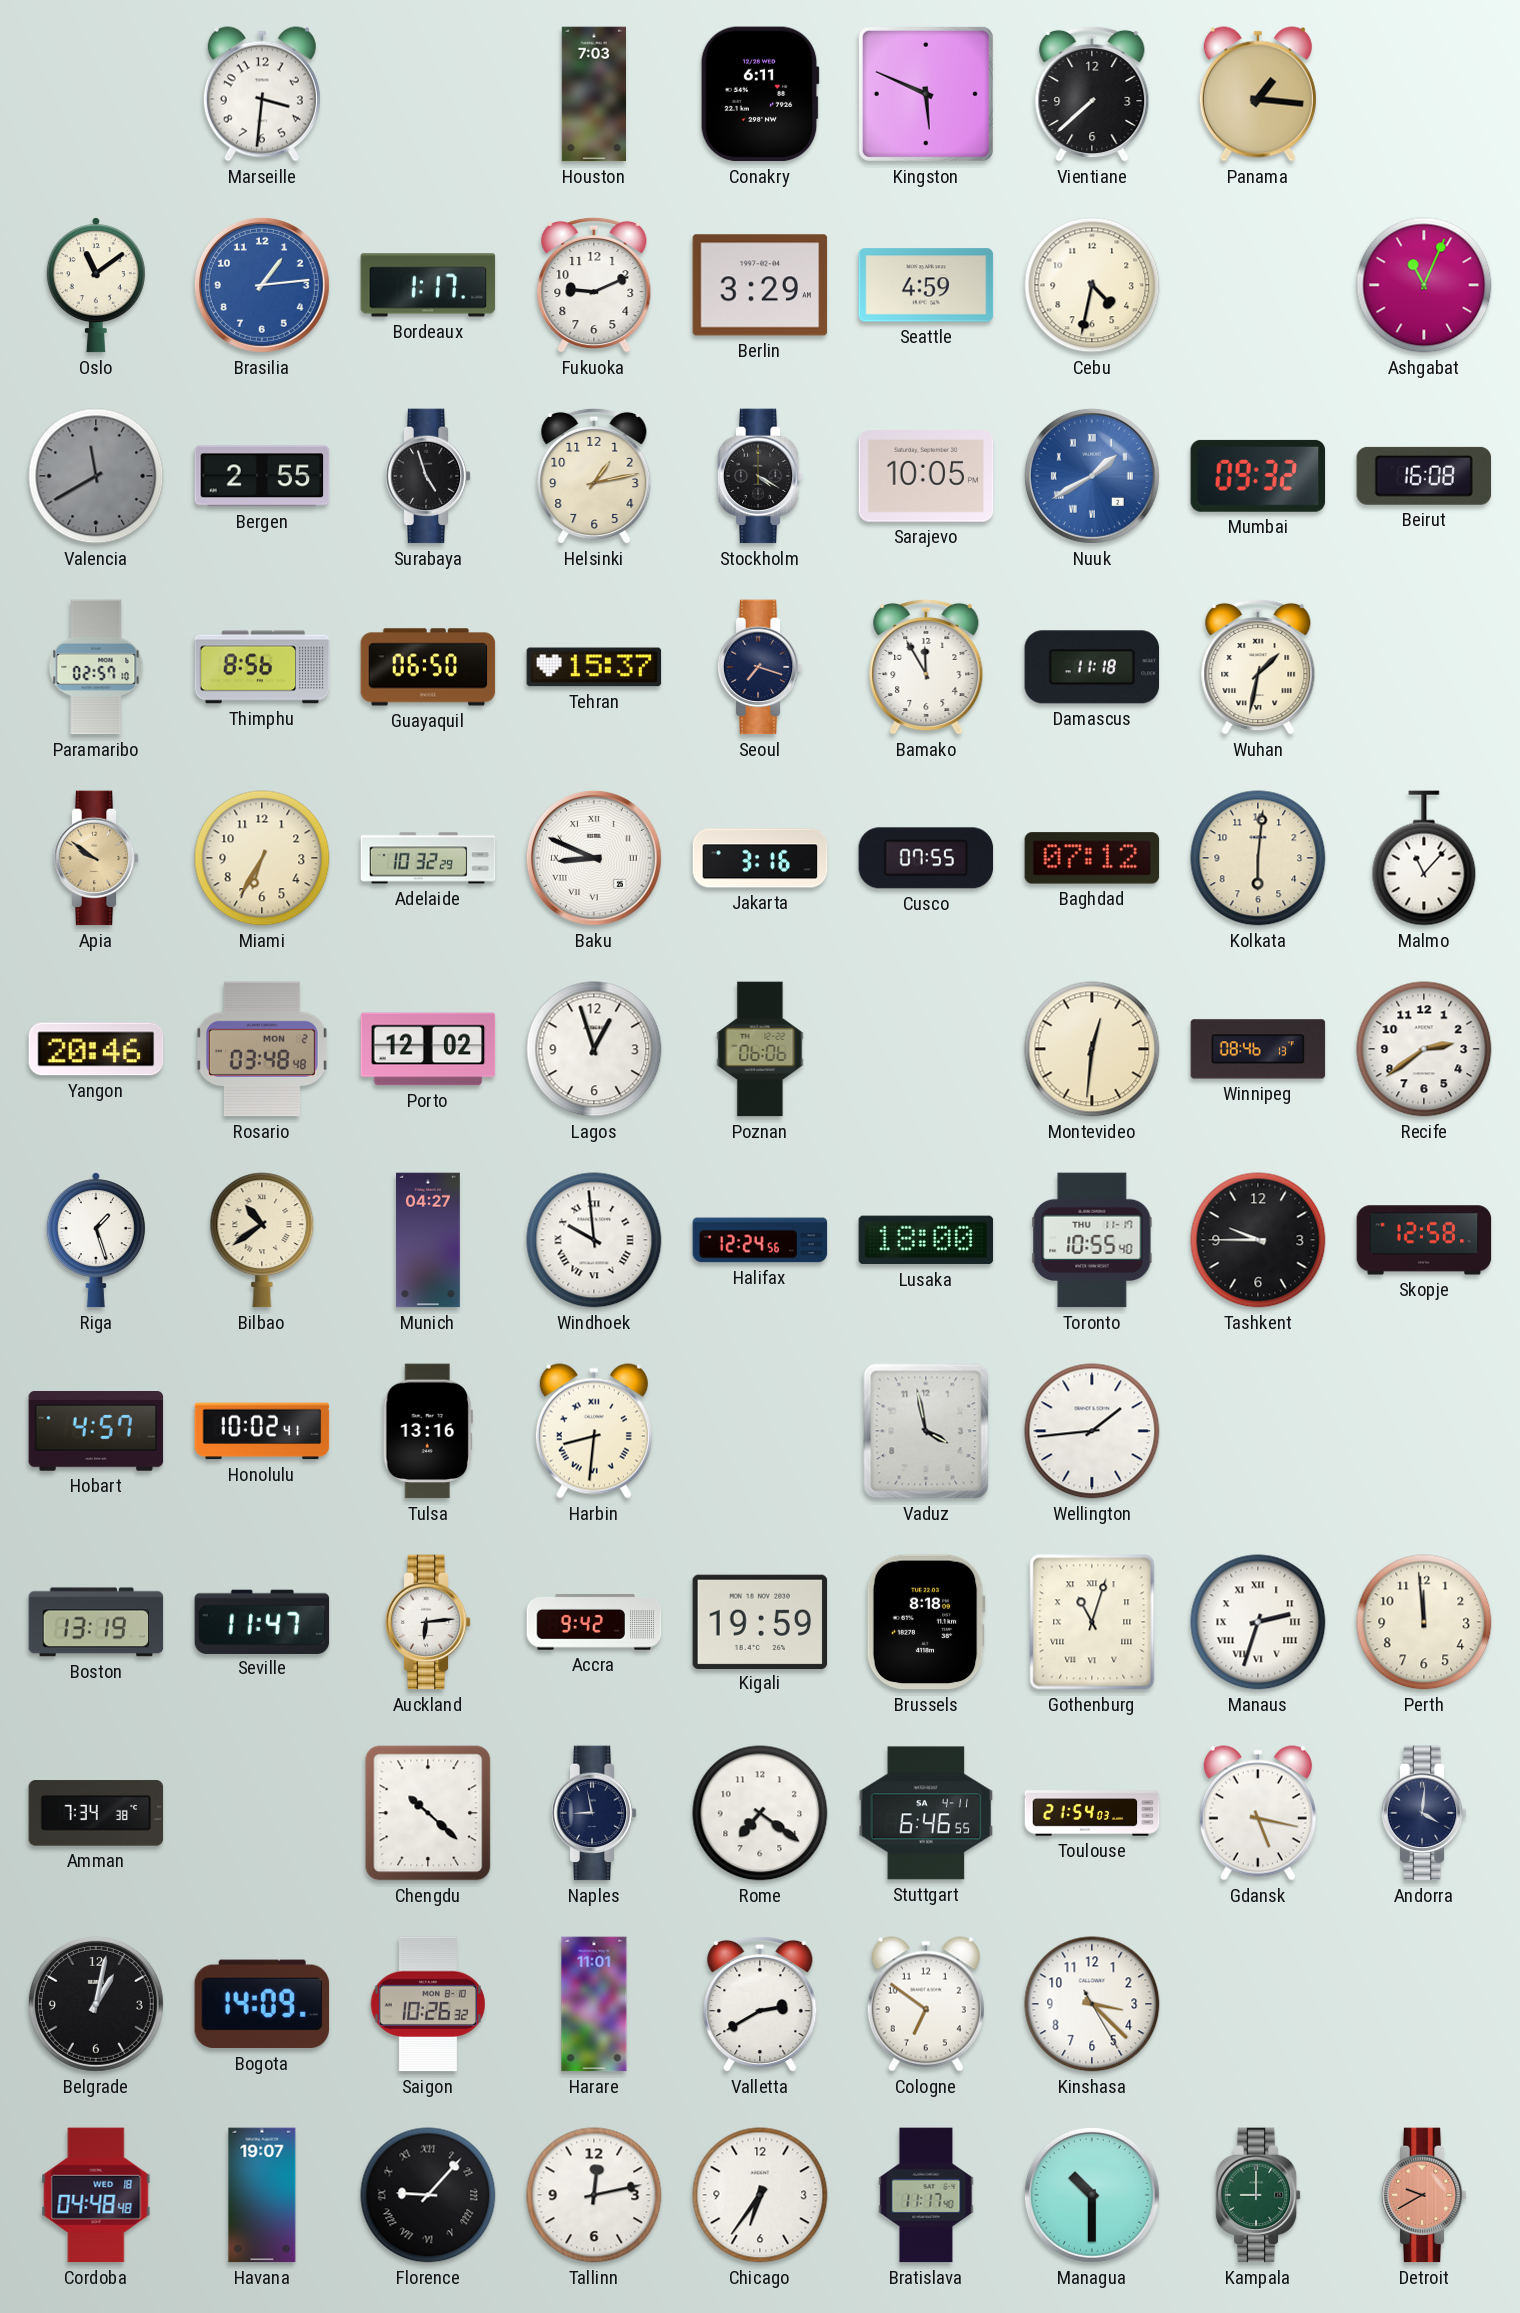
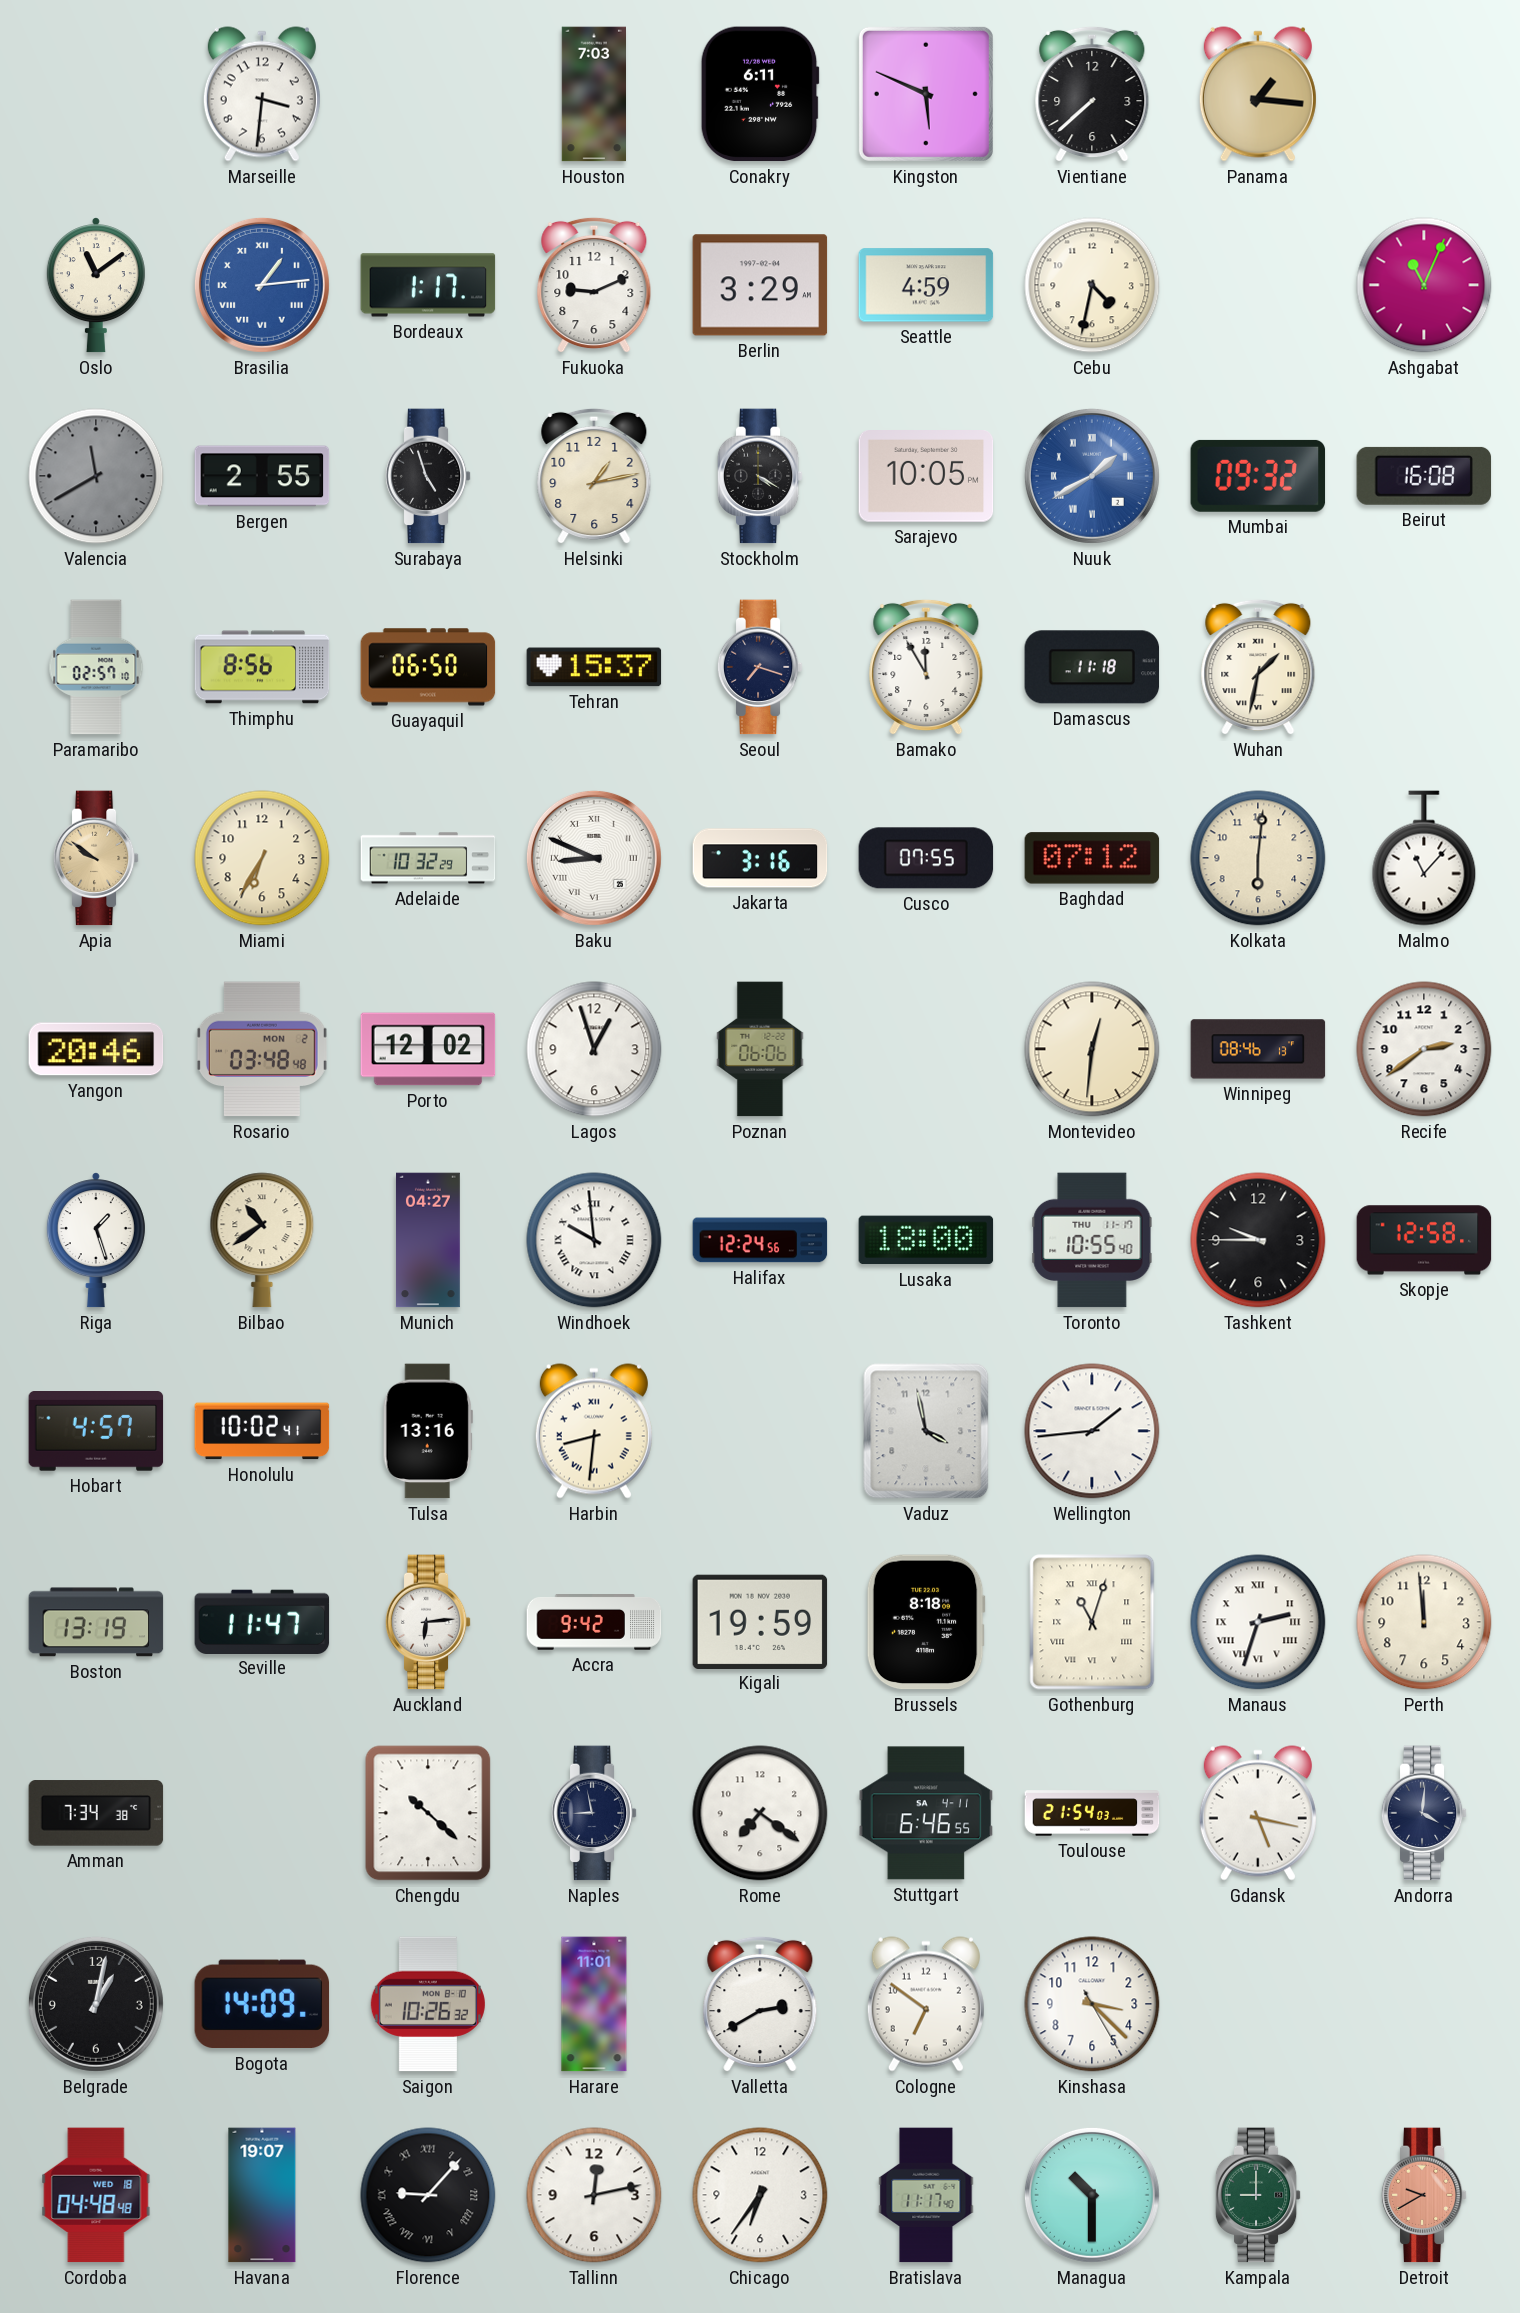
Brasilia numerals: Arabic -> Roman (262, 285)
